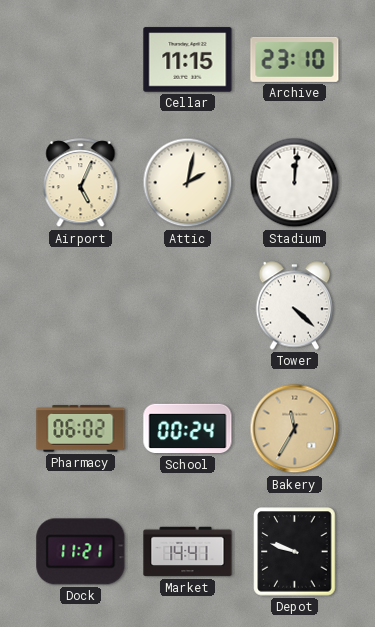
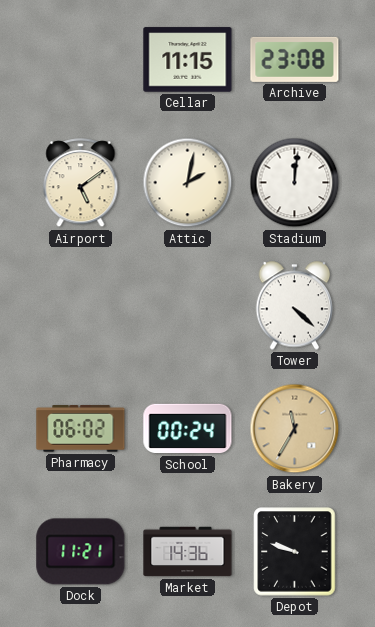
Archive: 23:10 -> 23:08 (295, 59)
Airport: 5:04 -> 5:09 (81, 183)
Market: 14:41 -> 14:36 (188, 552)
